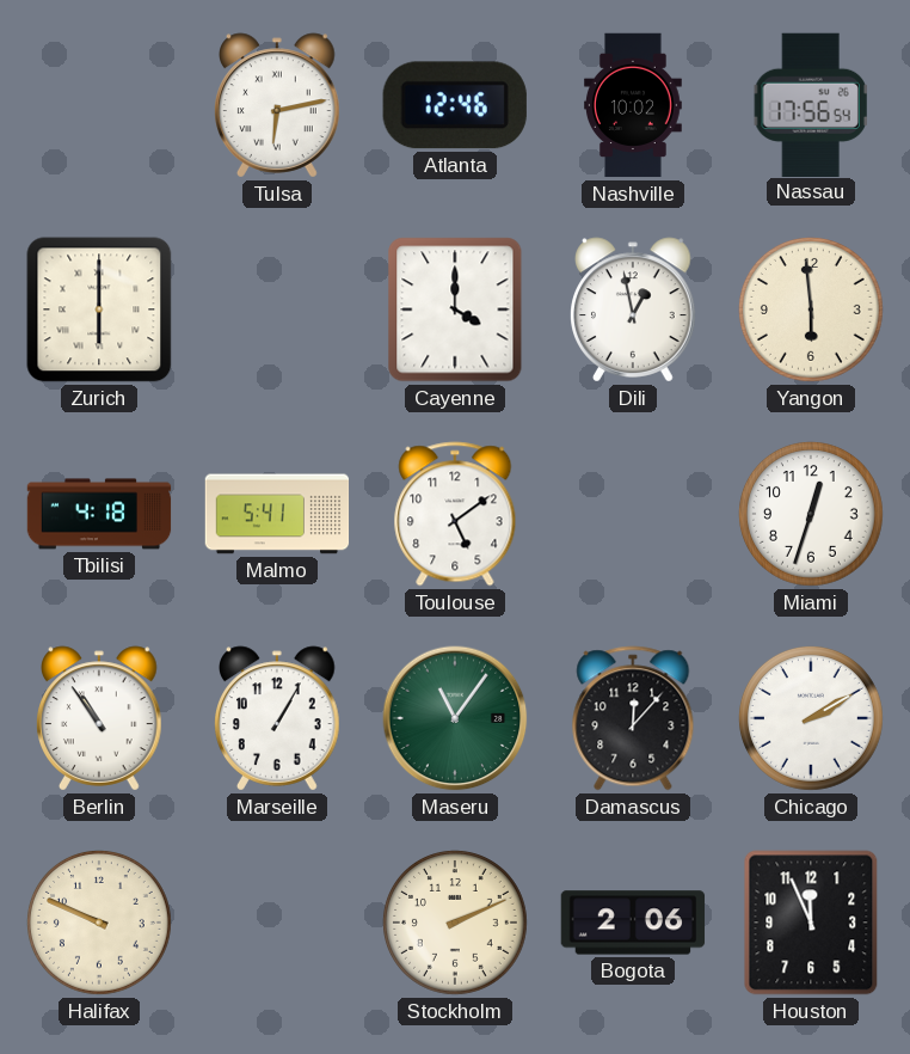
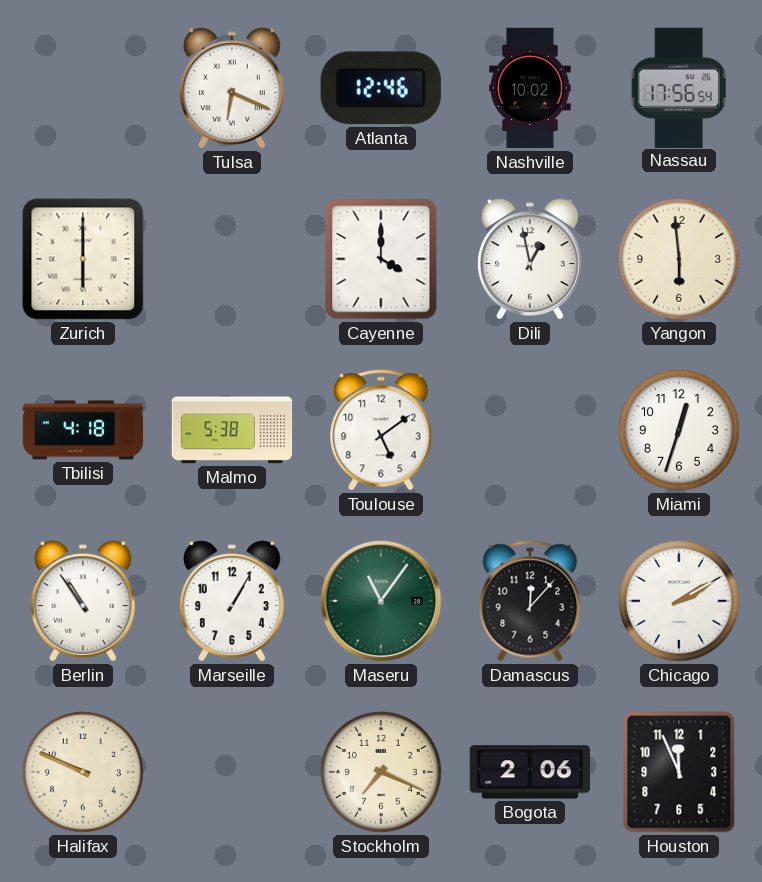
Tulsa: 6:13 -> 6:19 (233, 88)
Malmo: 5:41 -> 5:38 (232, 430)
Stockholm: 2:11 -> 7:19 (382, 773)
